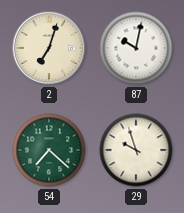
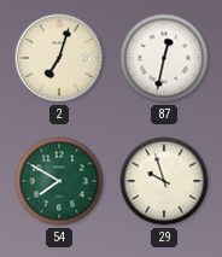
87: 10:02 -> 12:32 (164, 58)
54: 7:22 -> 7:50 (59, 181)
